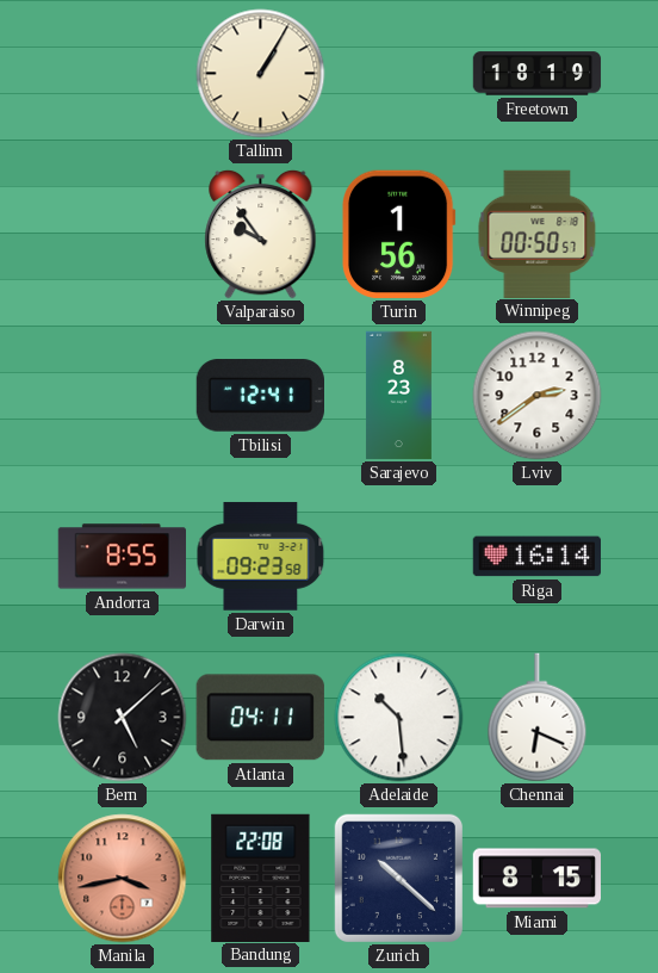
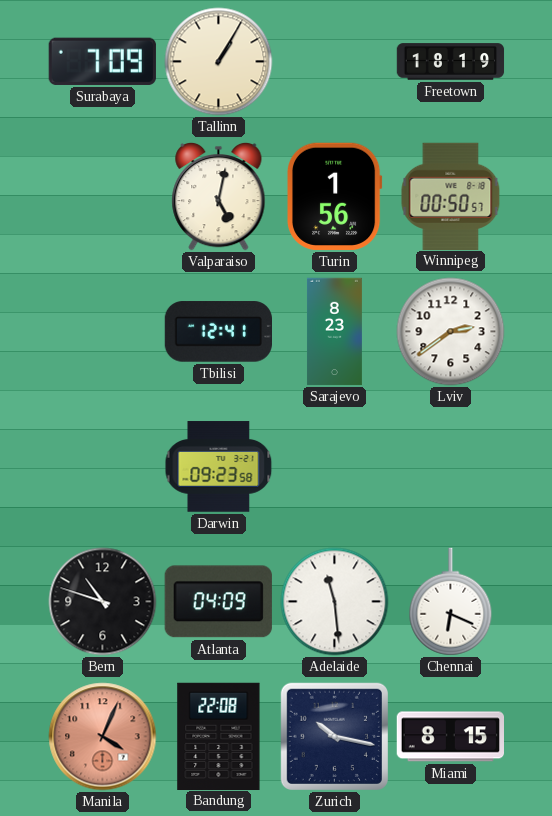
Surabaya: none -> 7:09 (102, 61)
Valparaiso: 9:54 -> 5:02 (219, 196)
Andorra: 8:55 -> none (122, 557)
Riga: 16:14 -> none (536, 557)
Bern: 5:08 -> 10:48 (103, 602)
Atlanta: 04:11 -> 04:09 (218, 602)
Adelaide: 10:29 -> 11:29 (335, 602)
Manila: 3:43 -> 4:04 (103, 737)
Zurich: 10:22 -> 10:17 (334, 736)
